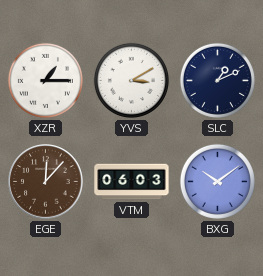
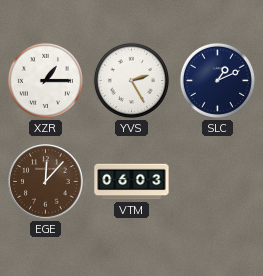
YVS: 3:10 -> 2:25 (131, 80)
BXG: 10:09 -> none (217, 181)
